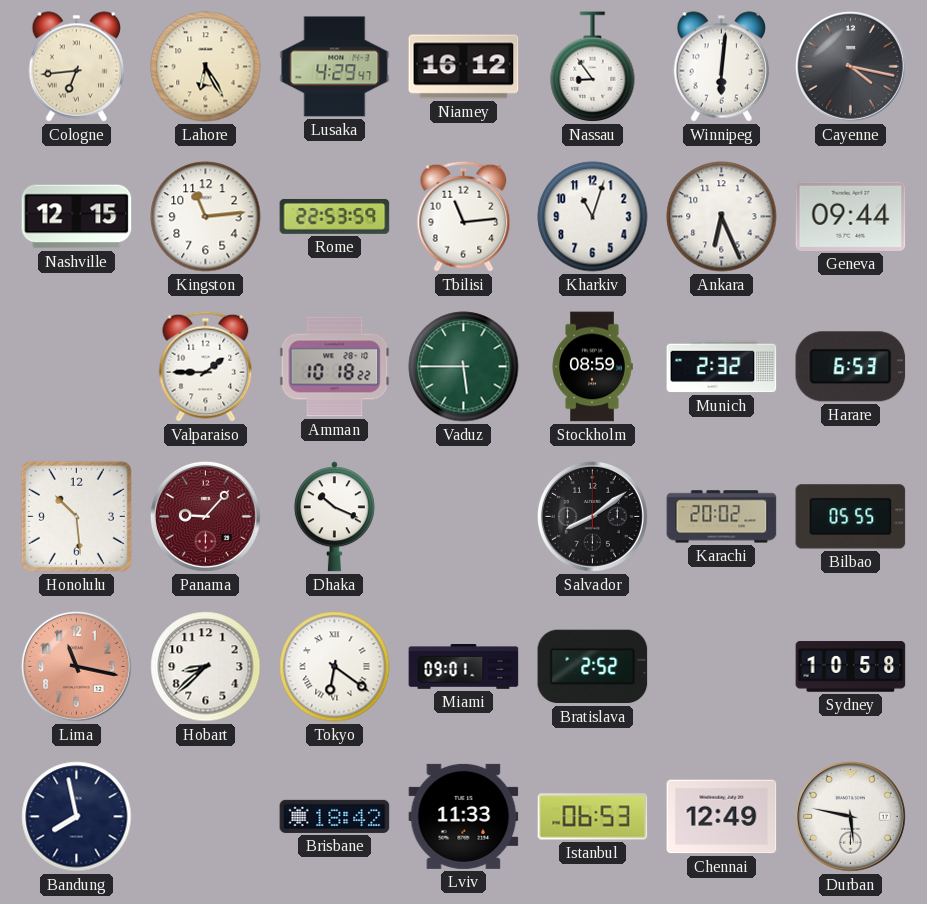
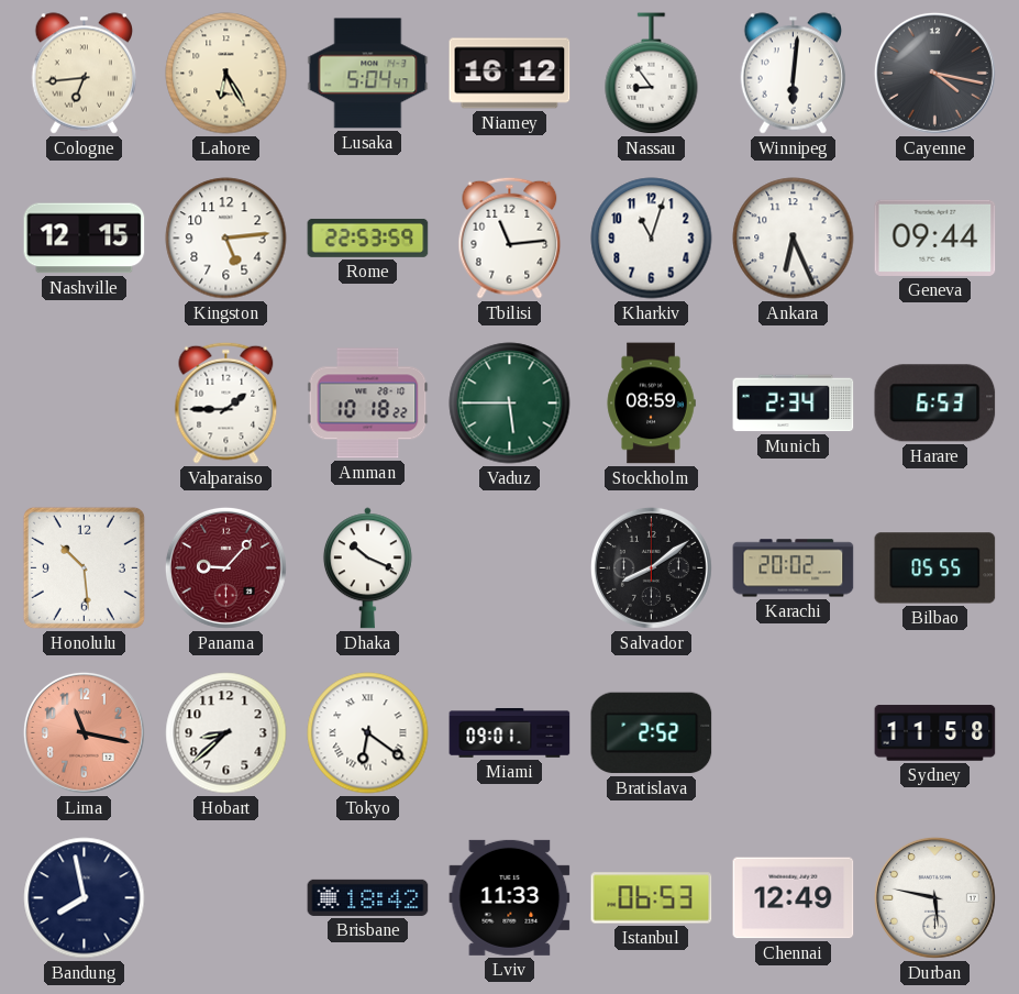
Lusaka: 4:29 -> 5:04 (368, 74)
Kingston: 11:14 -> 5:14 (226, 239)
Munich: 2:32 -> 2:34 (794, 404)
Sydney: 10:58 -> 11:58 (935, 733)
